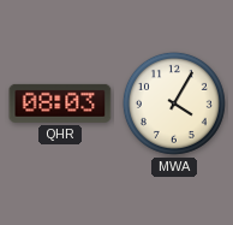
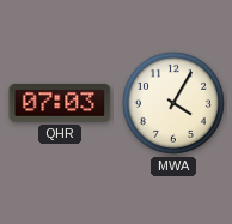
QHR: 08:03 -> 07:03 (60, 103)
